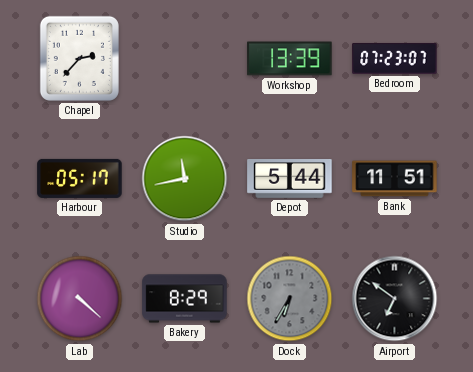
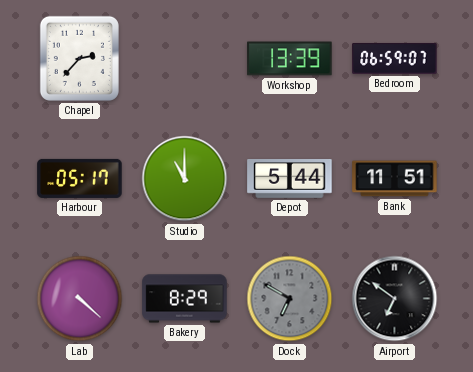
Bedroom: 07:23 -> 06:59 (395, 58)
Studio: 11:43 -> 11:00 (185, 179)
Dock: 6:35 -> 6:50 (290, 299)
